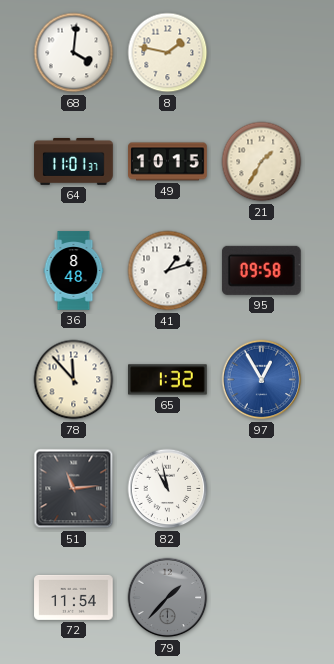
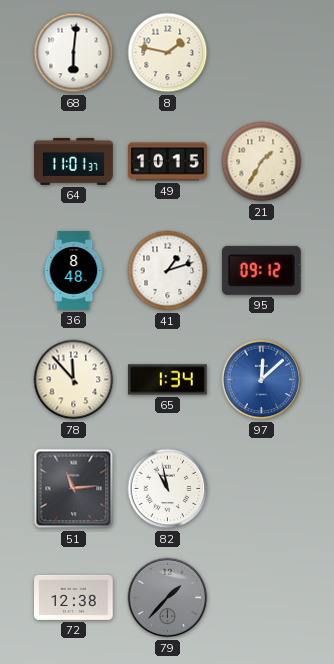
68: 4:01 -> 6:01 (74, 53)
95: 09:58 -> 09:12 (261, 270)
65: 1:32 -> 1:34 (168, 380)
97: 12:55 -> 12:08 (262, 380)
72: 11:54 -> 12:38 (74, 597)
